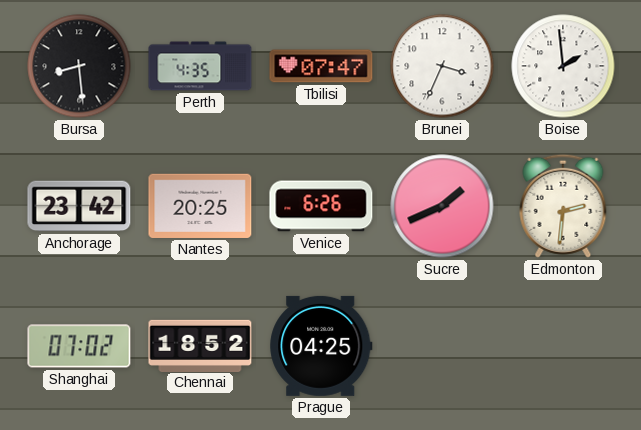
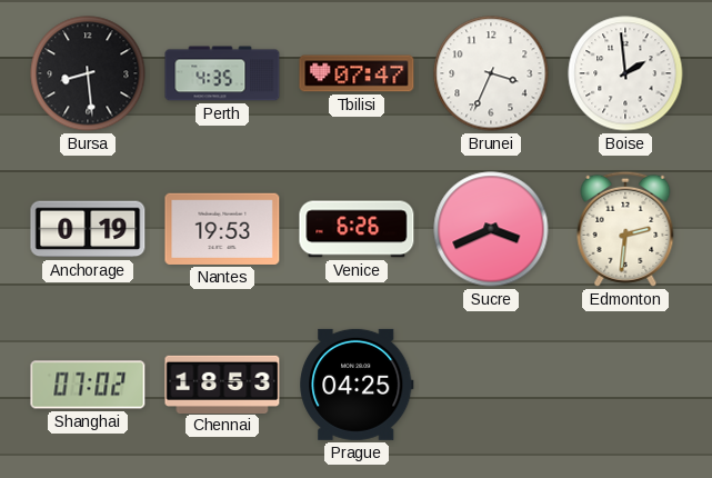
Anchorage: 23:42 -> 0:19 (88, 229)
Nantes: 20:25 -> 19:53 (222, 229)
Sucre: 1:41 -> 3:41 (491, 229)
Chennai: 18:52 -> 18:53 (222, 384)
